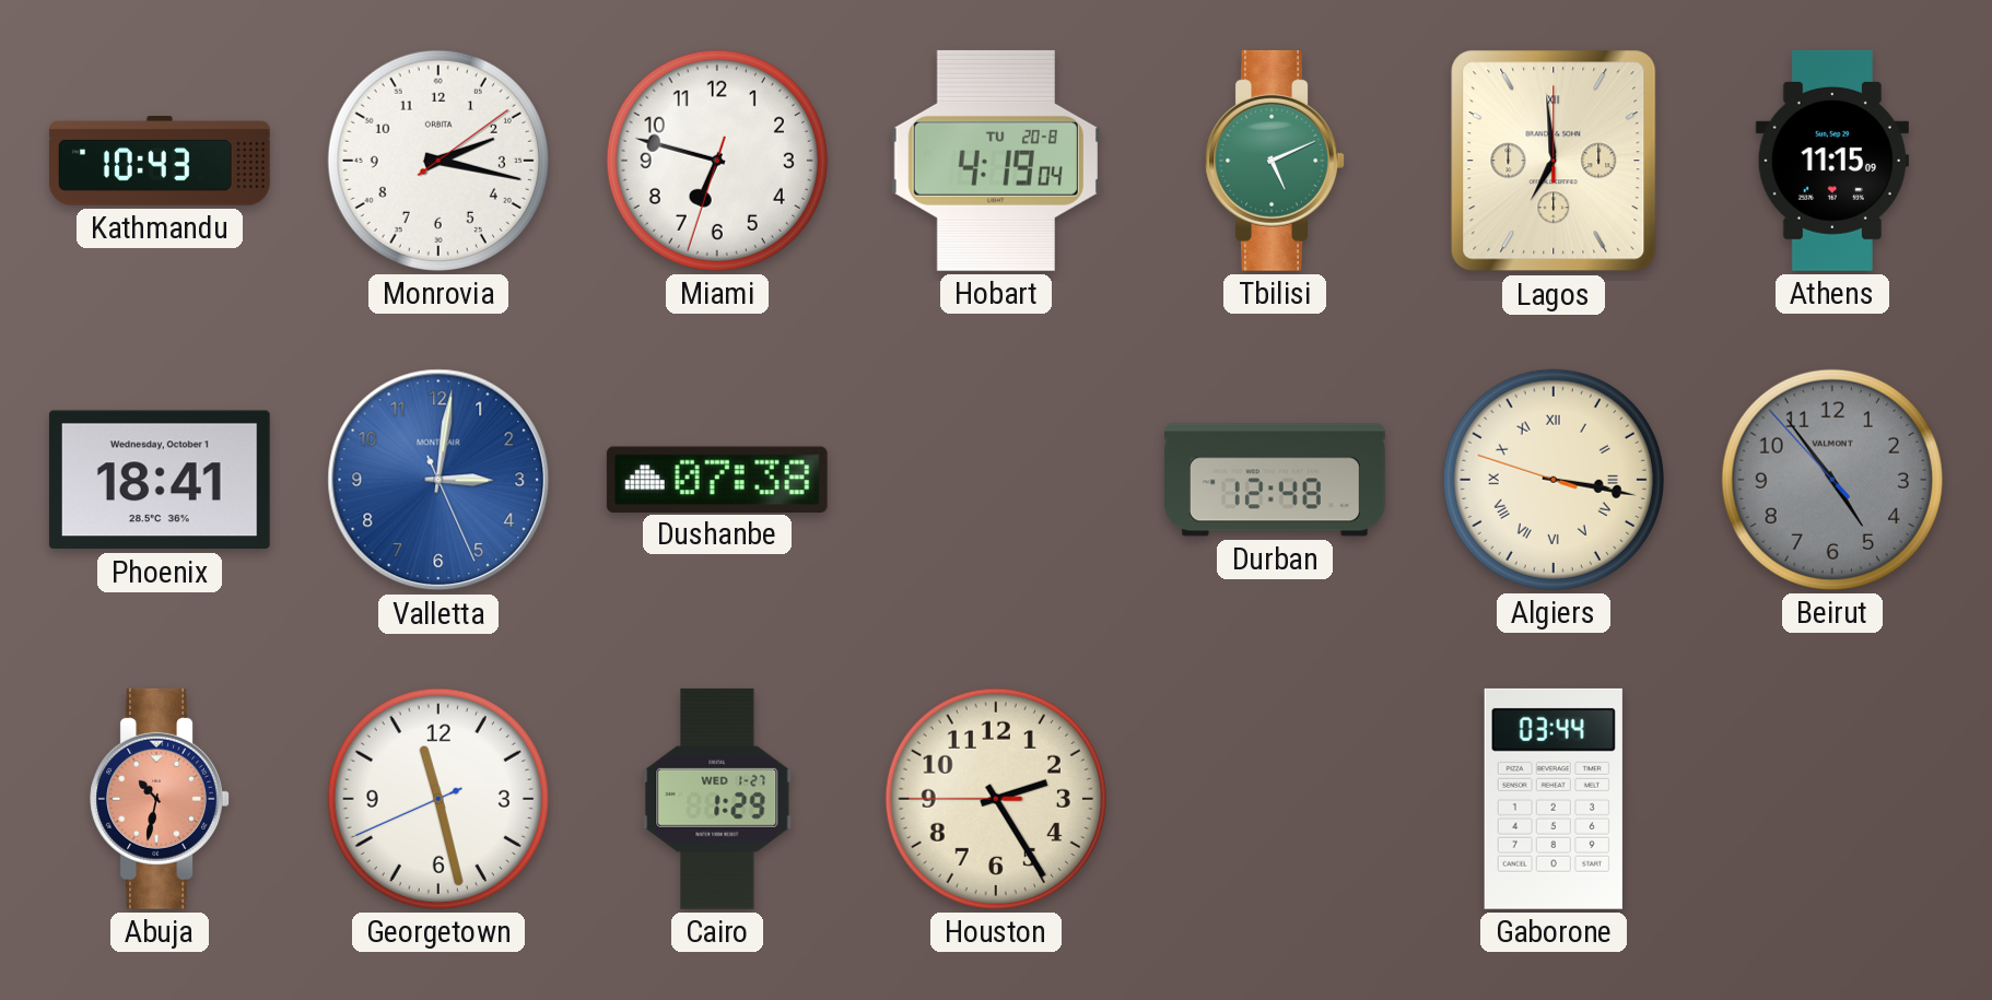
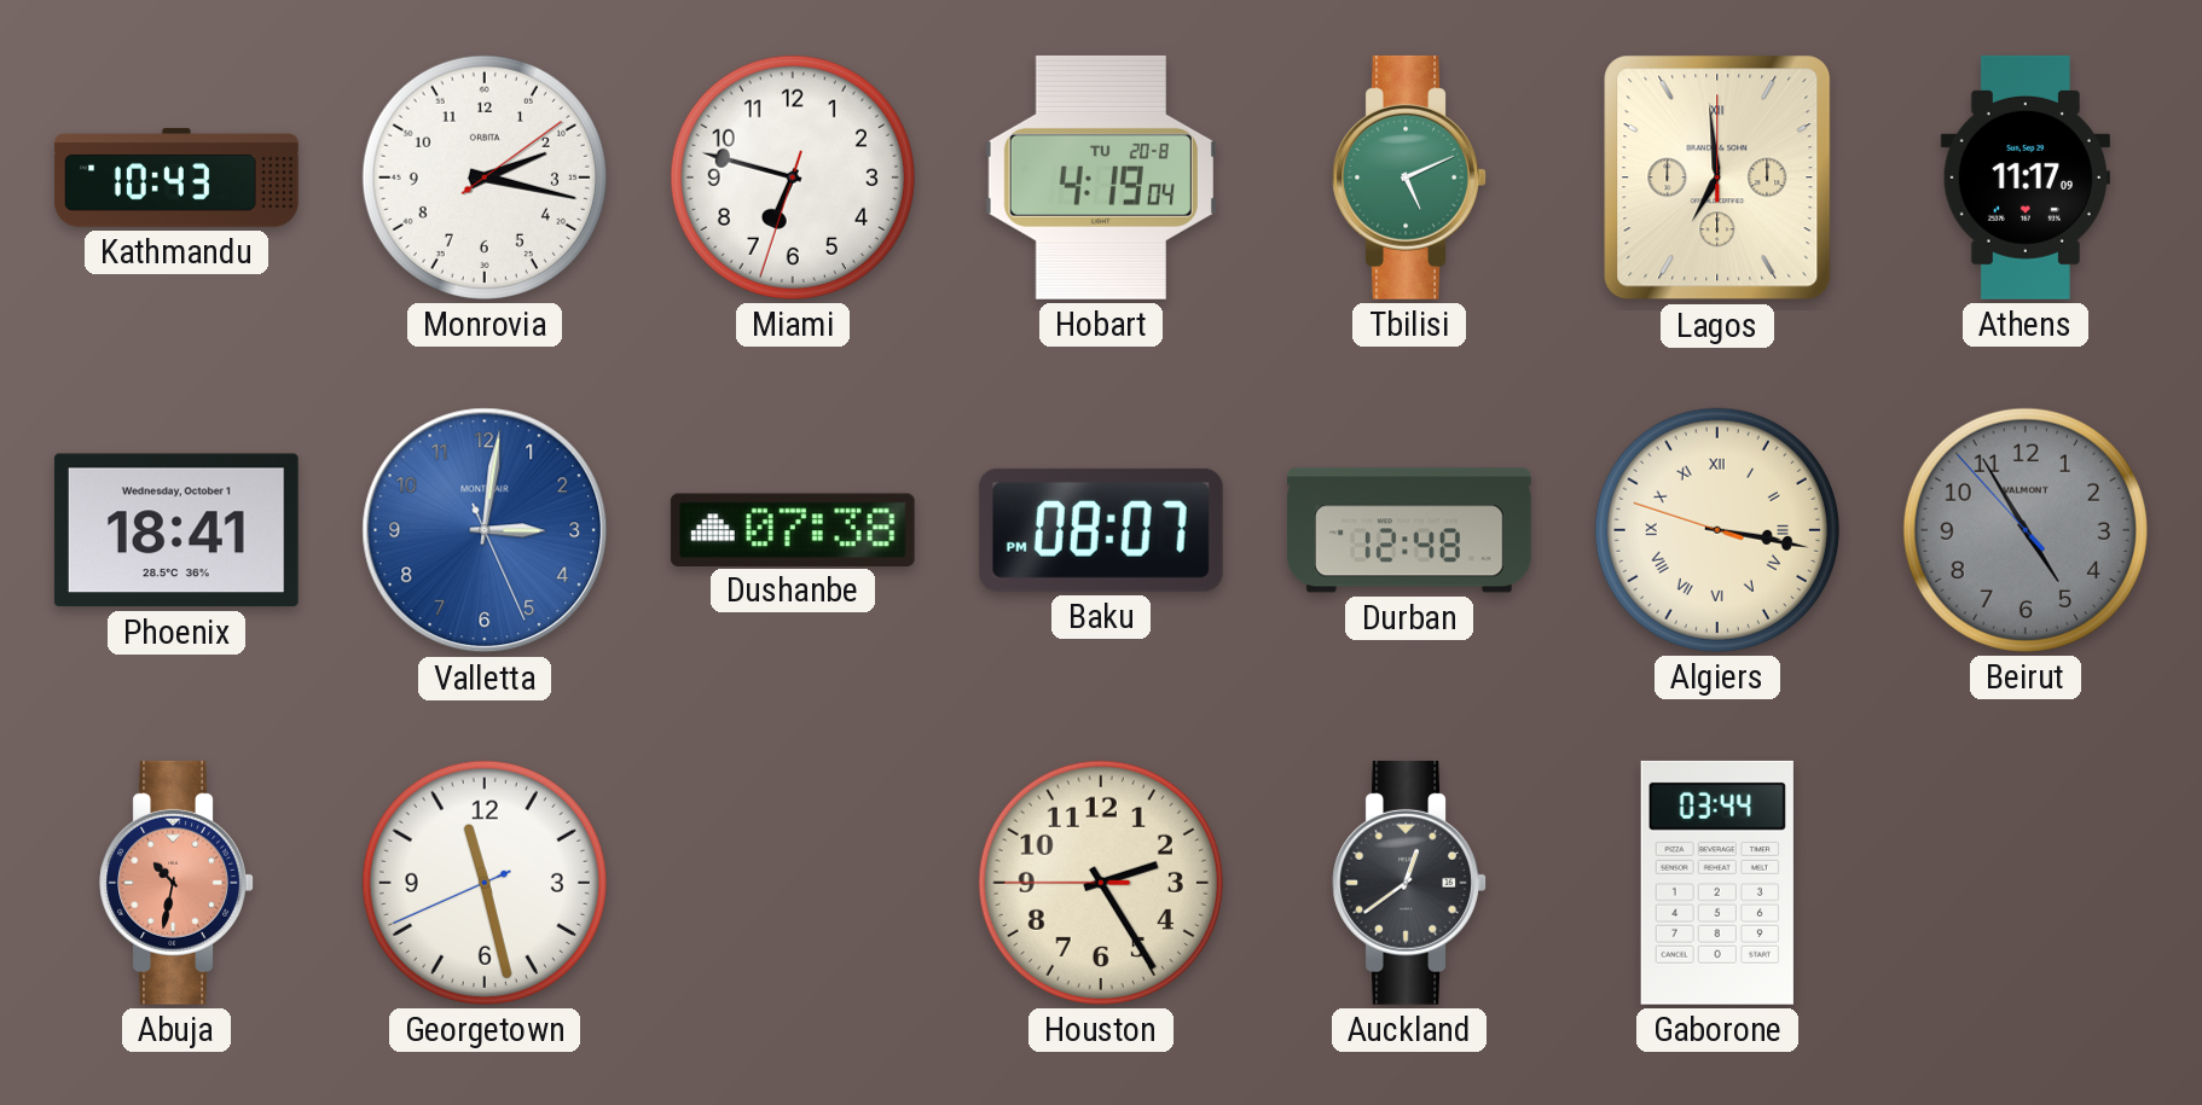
Athens: 11:15 -> 11:17 (2026, 178)
Baku: none -> 08:07 (1101, 530)
Beirut: 4:53 -> 4:54 (2026, 530)
Cairo: 1:29 -> none (717, 799)
Auckland: none -> 12:39 (1409, 883)
